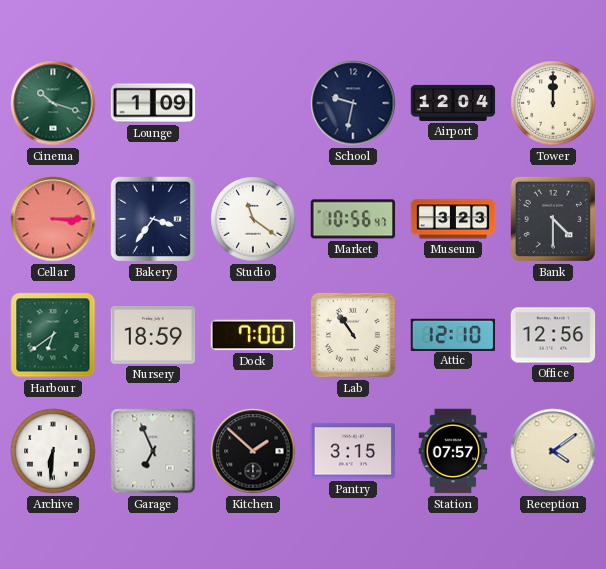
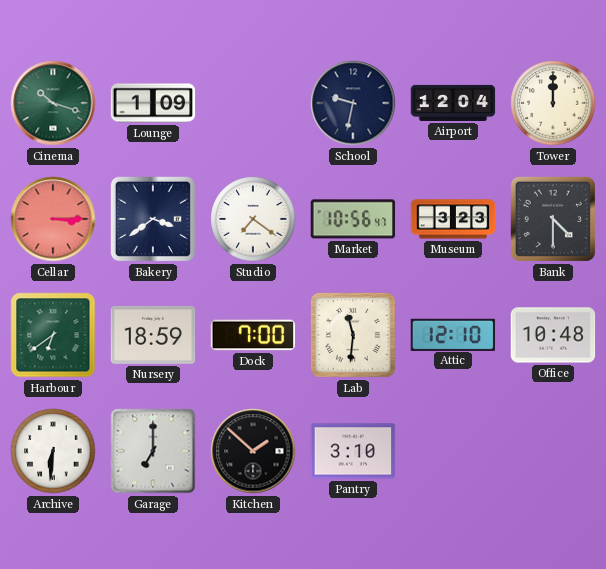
Bakery: 3:36 -> 3:39 (153, 219)
Studio: 11:21 -> 7:21 (253, 219)
Lab: 10:54 -> 11:31 (353, 335)
Office: 12:56 -> 10:48 (553, 335)
Garage: 6:56 -> 7:00 (153, 451)
Pantry: 3:15 -> 3:10 (353, 451)
Station: 07:57 -> none (453, 451)
Reception: 4:09 -> none (553, 451)
